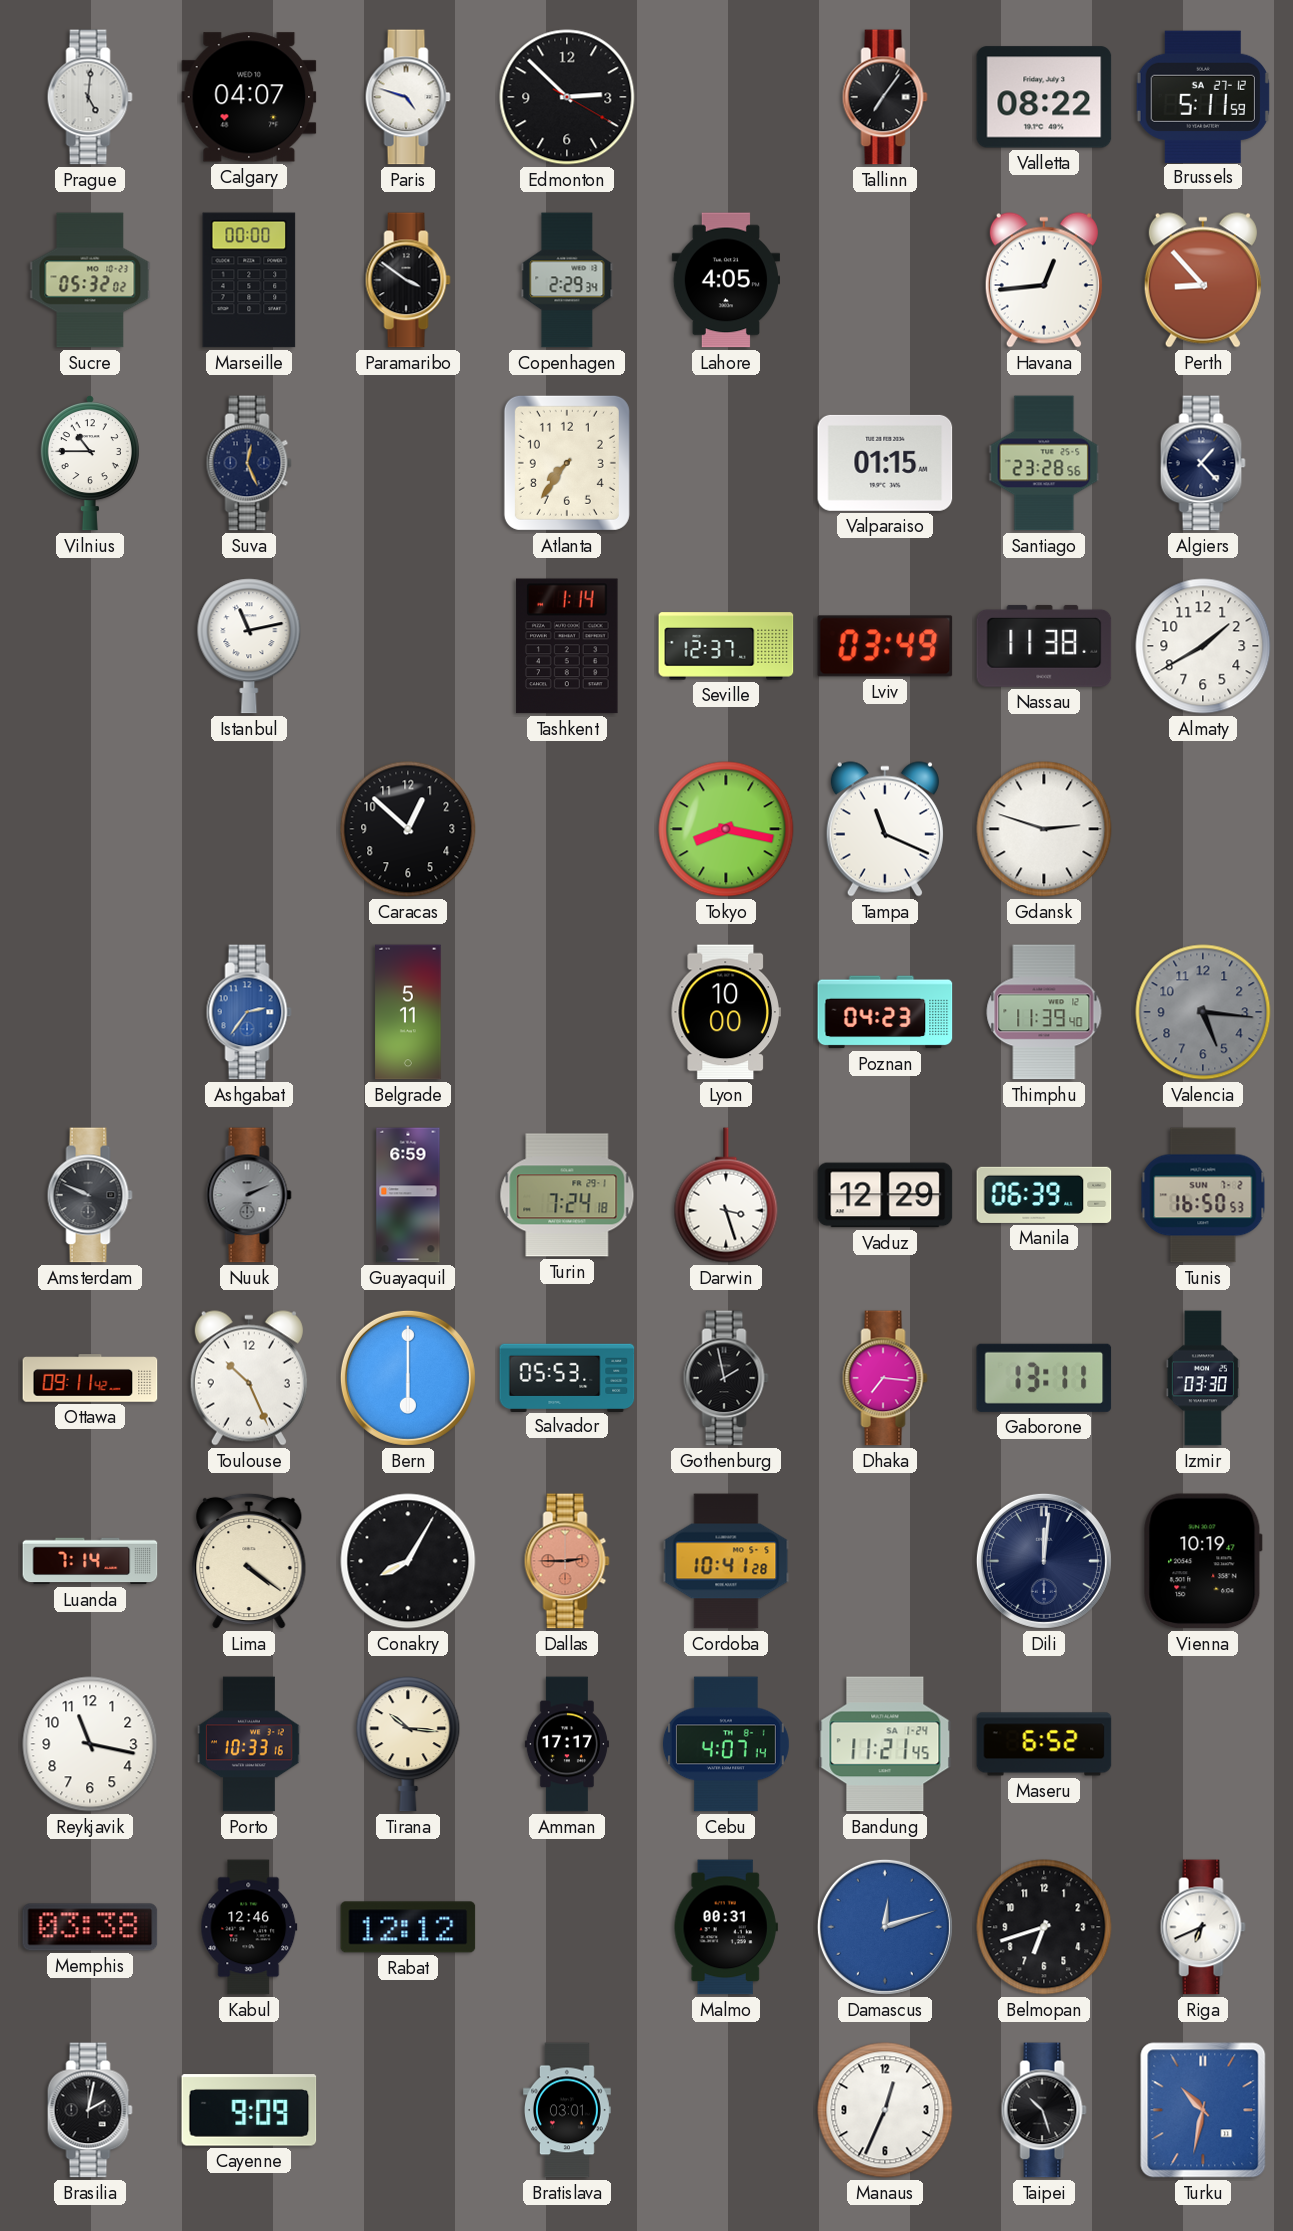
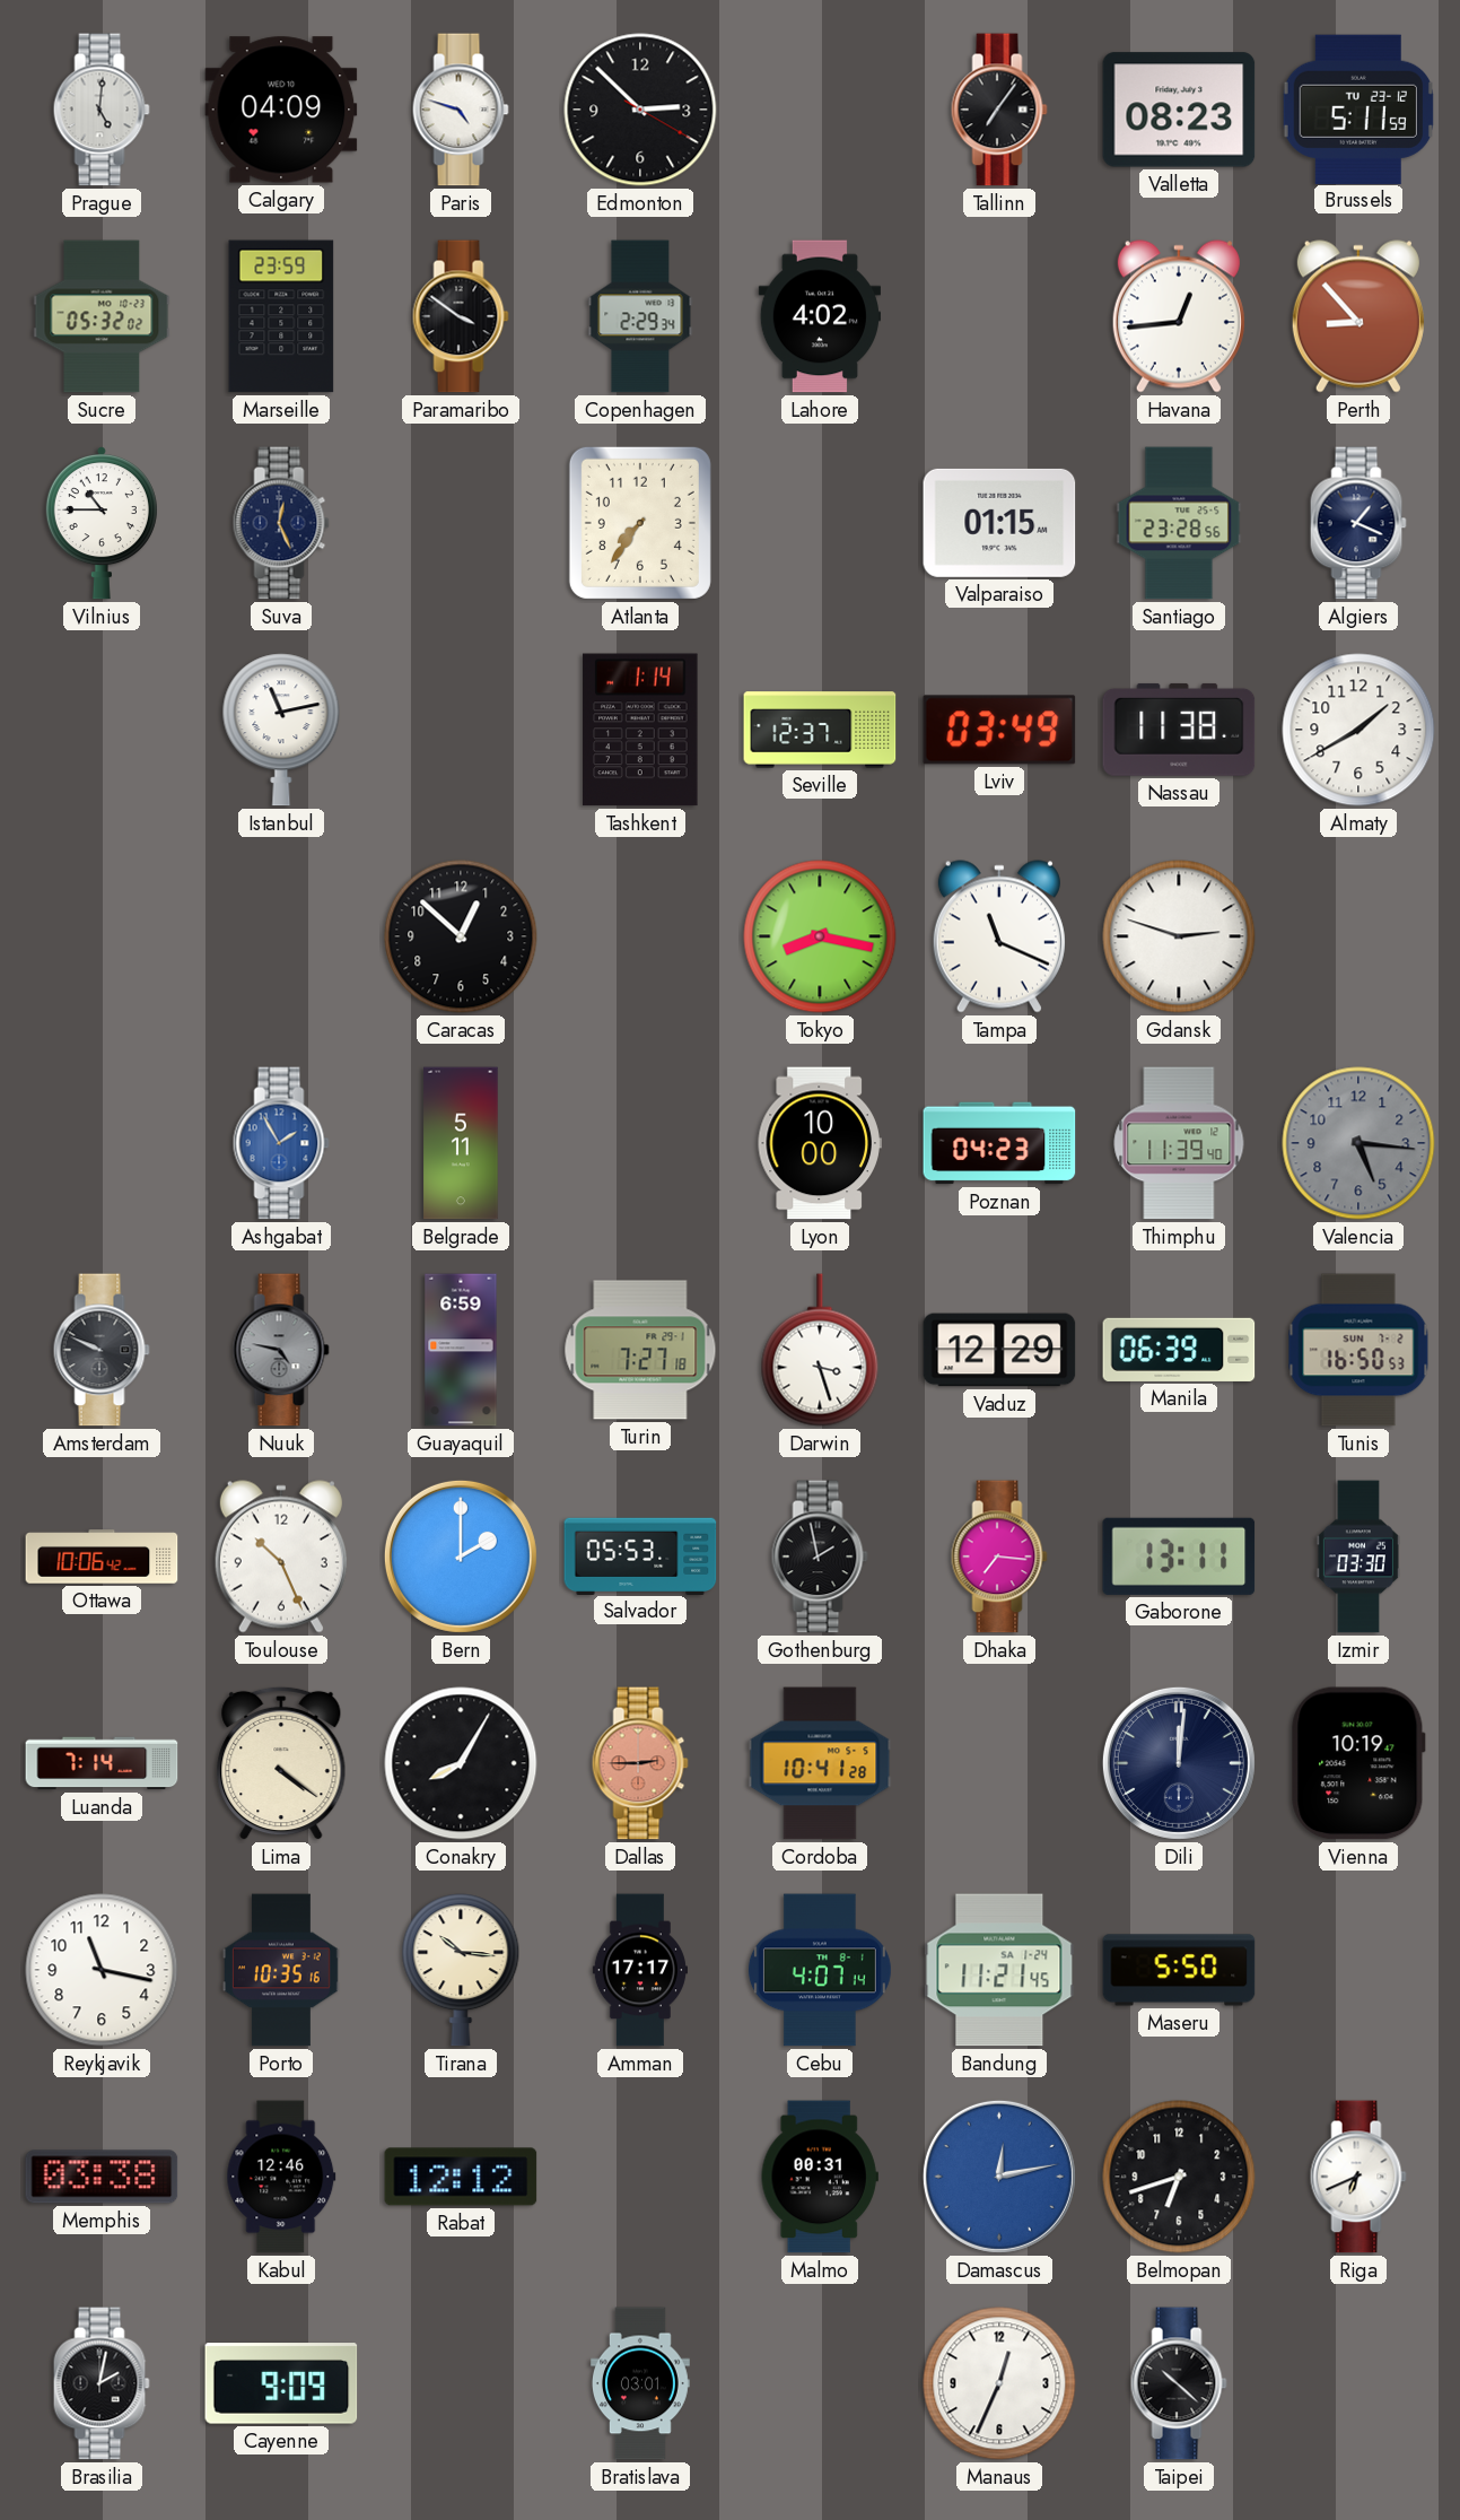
Calgary: 04:07 -> 04:09 (281, 110)
Valletta: 08:22 -> 08:23 (1179, 110)
Brussels date: SA 27-12 -> TU 23-12 (1358, 108)
Marseille: 00:00 -> 23:59 (281, 316)
Lahore: 4:05 -> 4:02 (819, 316)
Algiers: 1:23 -> 1:19 (1358, 523)
Ashgabat: 2:36 -> 1:55 (281, 1143)
Nuuk: 2:11 -> 4:47 (281, 1350)
Turin: 7:24 -> 7:27 (640, 1350)
Ottawa: 09:11 -> 10:06 (102, 1557)
Bern: 6:00 -> 2:00 (461, 1557)
Porto: 10:33 -> 10:35 (282, 1970)
Maseru: 6:52 -> 5:50 (1179, 1970)
Damascus: 12:12 -> 12:13 (999, 2177)
Taipei: 10:27 -> 10:22 (1179, 2383)
Turku: 10:32 -> none (1203, 2110)
